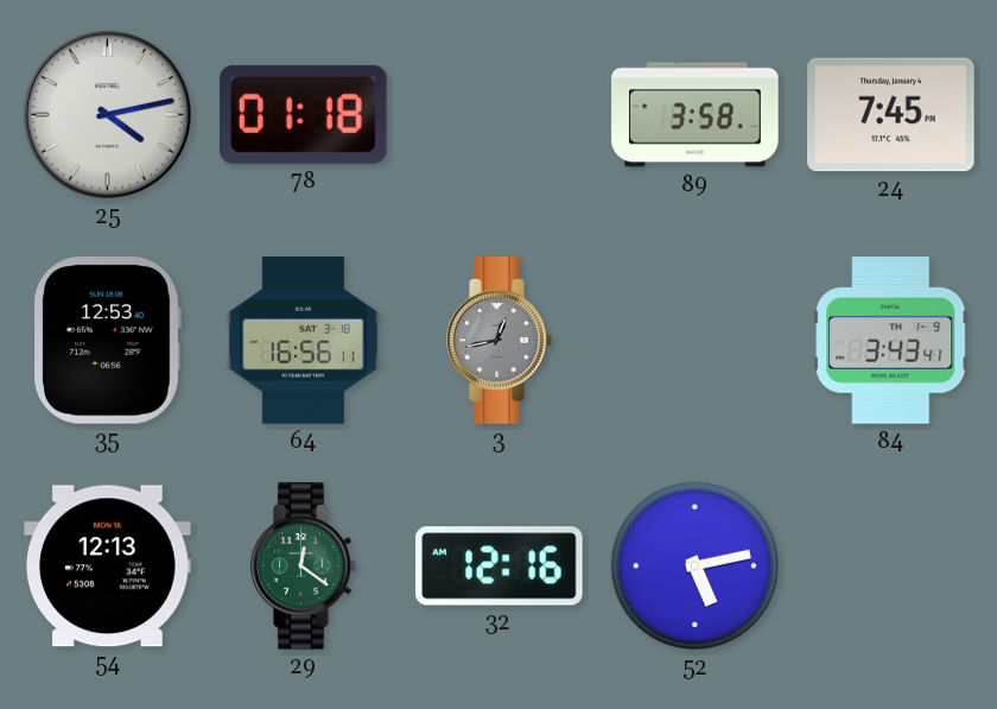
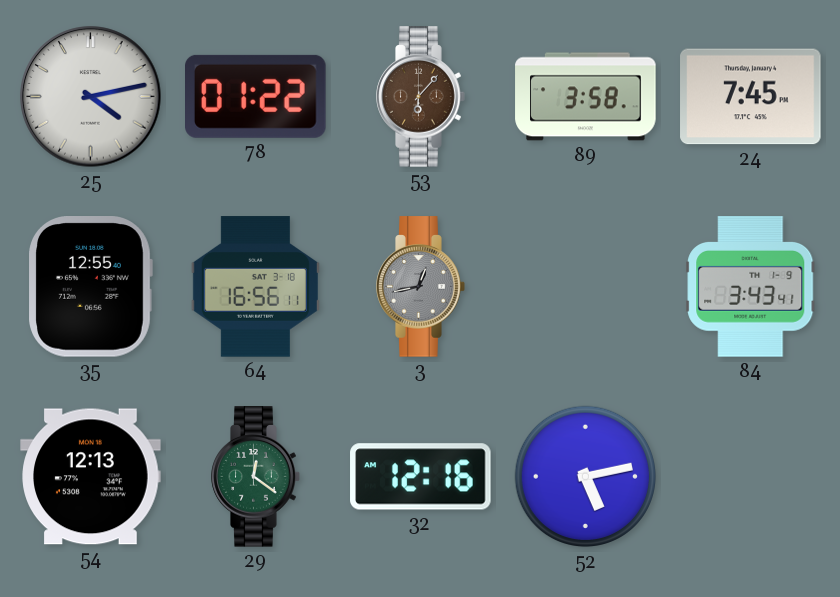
78: 01:18 -> 01:22 (256, 96)
53: none -> 6:07 (421, 97)
35: 12:53 -> 12:55 (90, 287)
